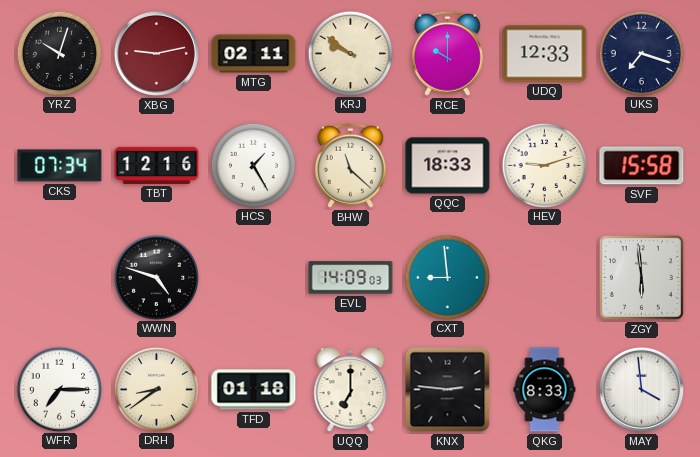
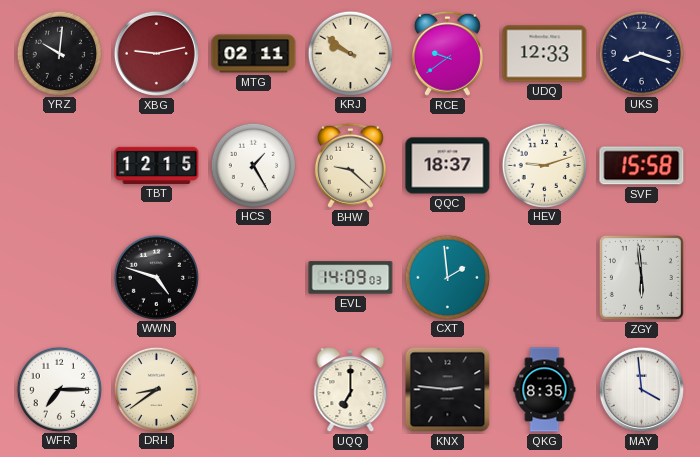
YRZ: 10:03 -> 10:01 (59, 53)
RCE: 10:00 -> 9:39 (447, 53)
UKS: 7:18 -> 8:18 (641, 53)
CKS: 07:34 -> none (60, 166)
TBT: 12:16 -> 12:15 (157, 165)
BHW: 11:22 -> 9:22 (350, 165)
QQC: 18:33 -> 18:37 (448, 166)
CXT: 8:59 -> 1:59 (447, 277)
TFD: 01:18 -> none (254, 390)
QKG: 8:33 -> 8:35 (545, 390)
